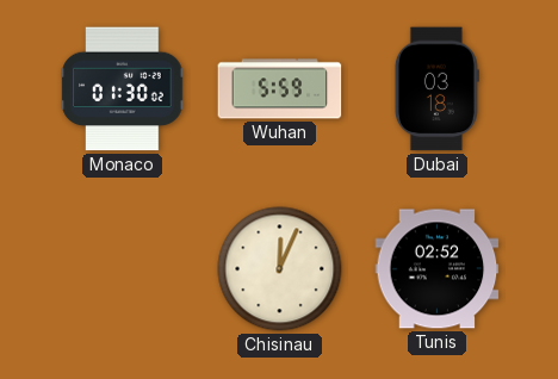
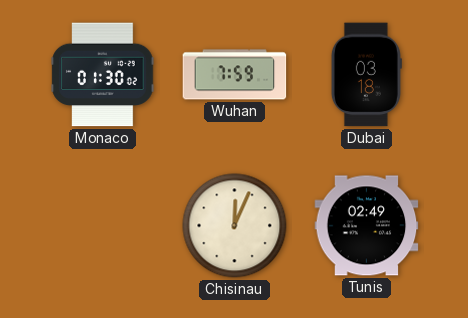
Wuhan: 5:59 -> 7:59 (235, 75)
Tunis: 02:52 -> 02:49 (367, 226)
